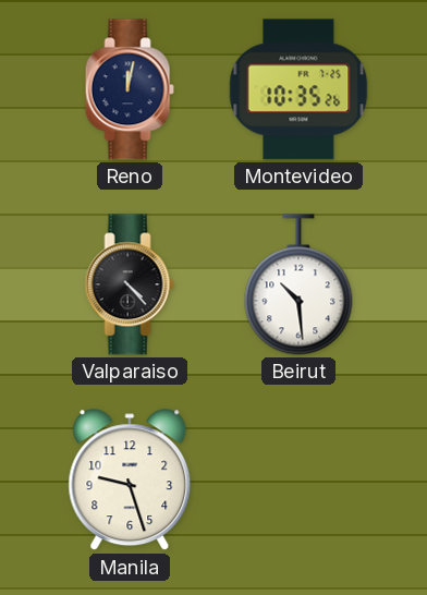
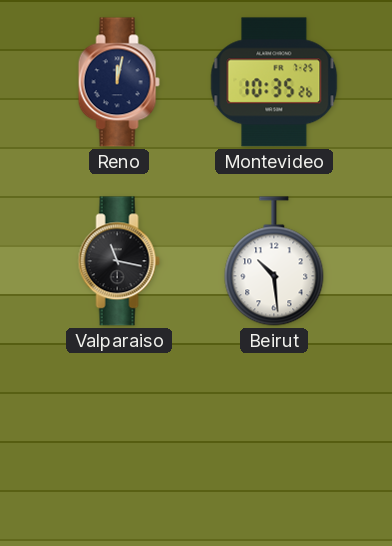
Valparaiso: 4:23 -> 11:17 (119, 261)
Manila: 9:27 -> none (130, 481)
